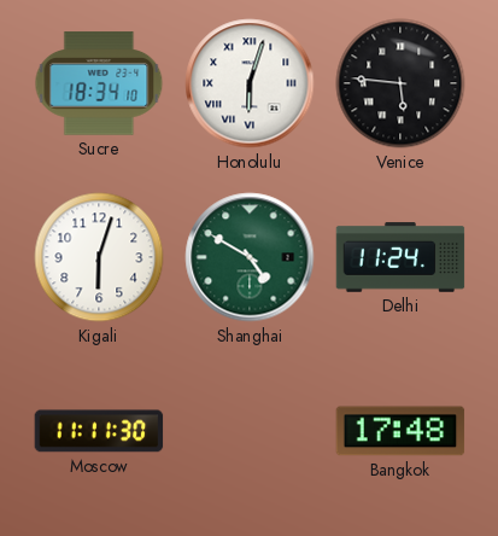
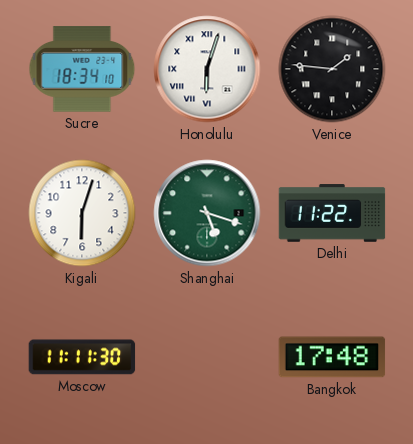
Venice: 5:46 -> 1:46 (332, 69)
Shanghai: 4:50 -> 5:18 (207, 213)
Delhi: 11:24 -> 11:22 (332, 213)
